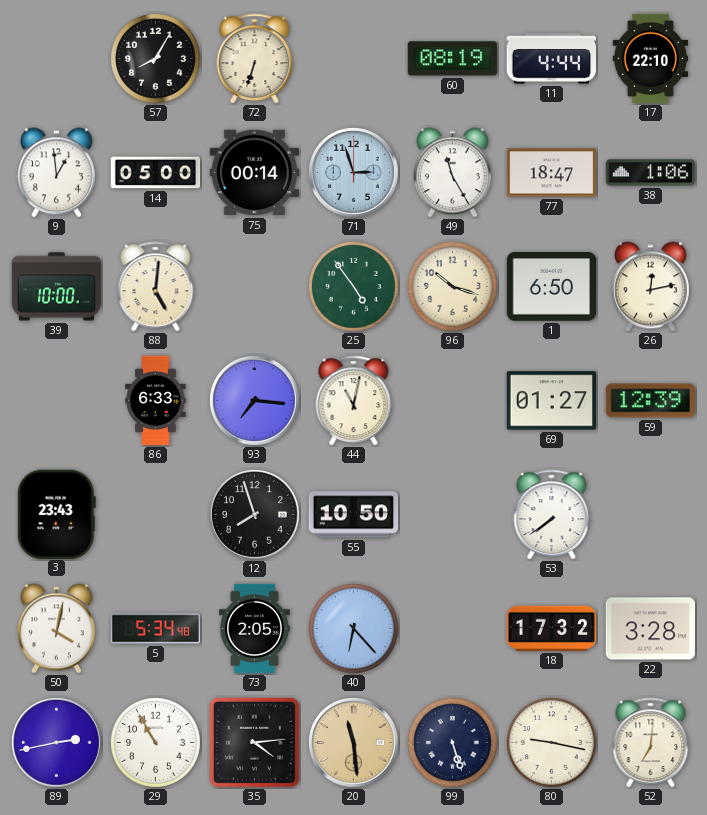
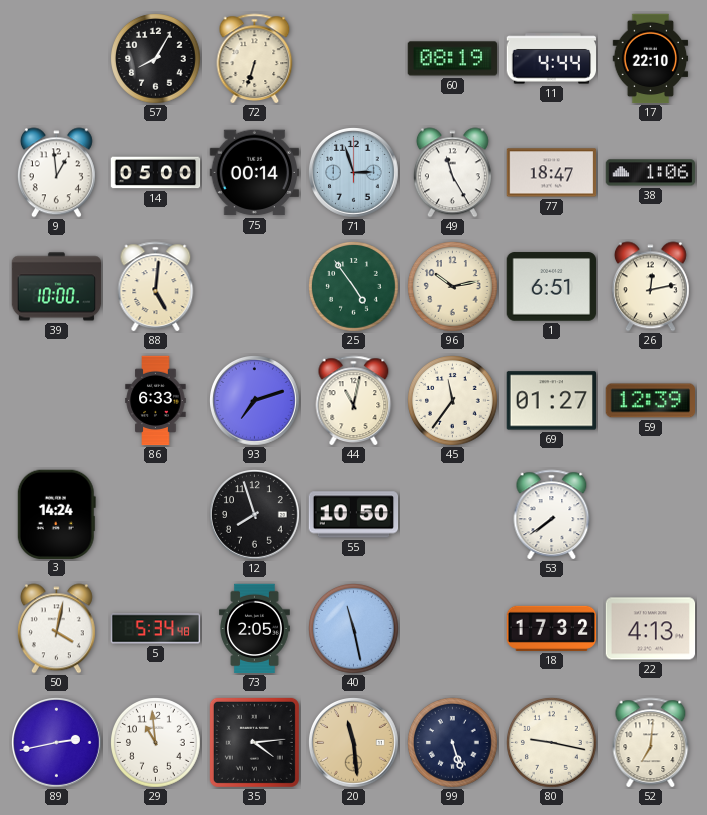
96: 10:18 -> 10:13 (453, 287)
1: 6:50 -> 6:51 (552, 287)
93: 7:16 -> 7:12 (255, 401)
45: none -> 11:36 (453, 401)
3: 23:43 -> 14:24 (56, 514)
40: 6:23 -> 11:28 (354, 629)
22: 3:28 -> 4:13 (651, 629)
29: 10:55 -> 10:59 (156, 743)
